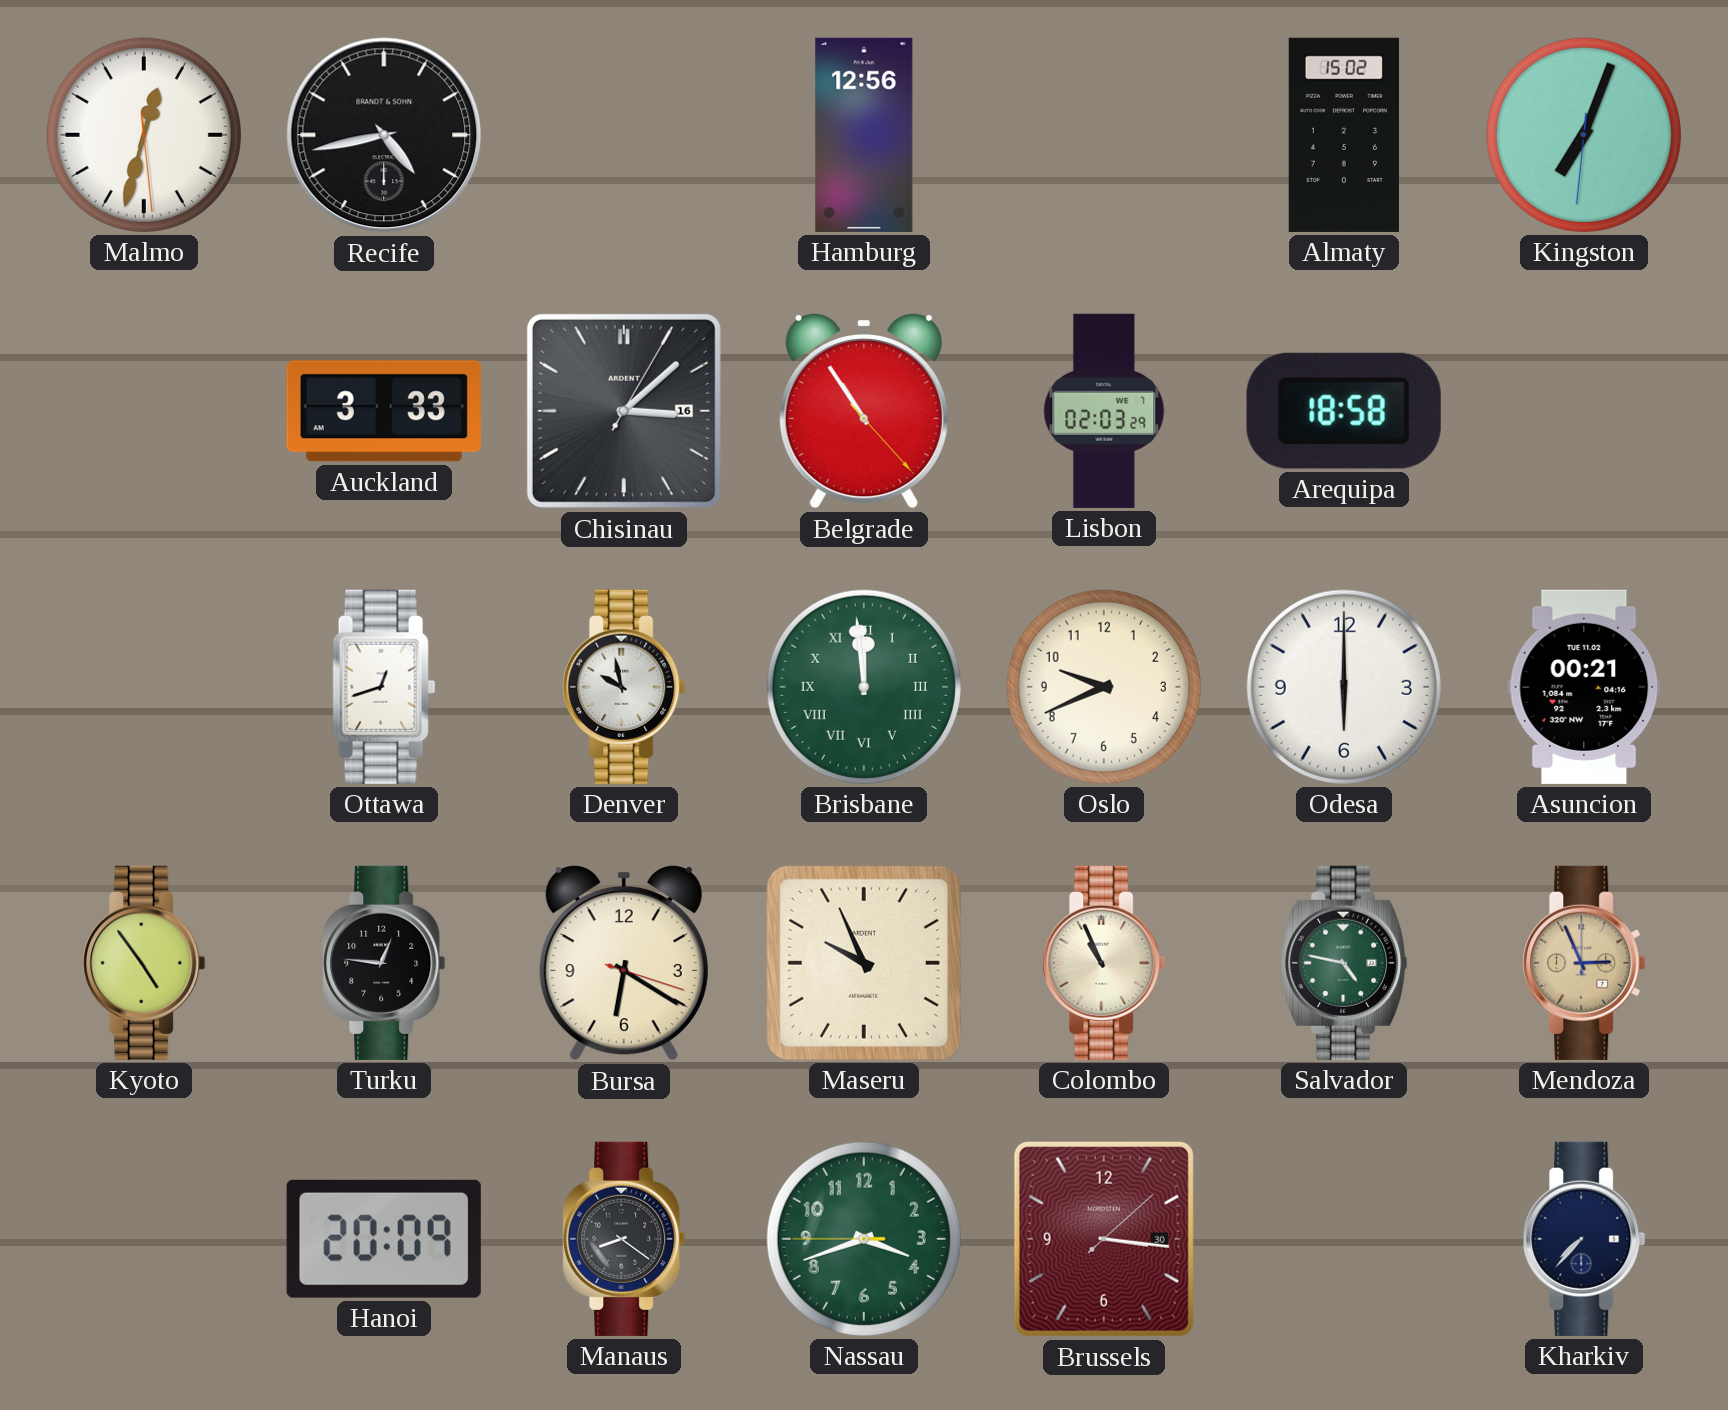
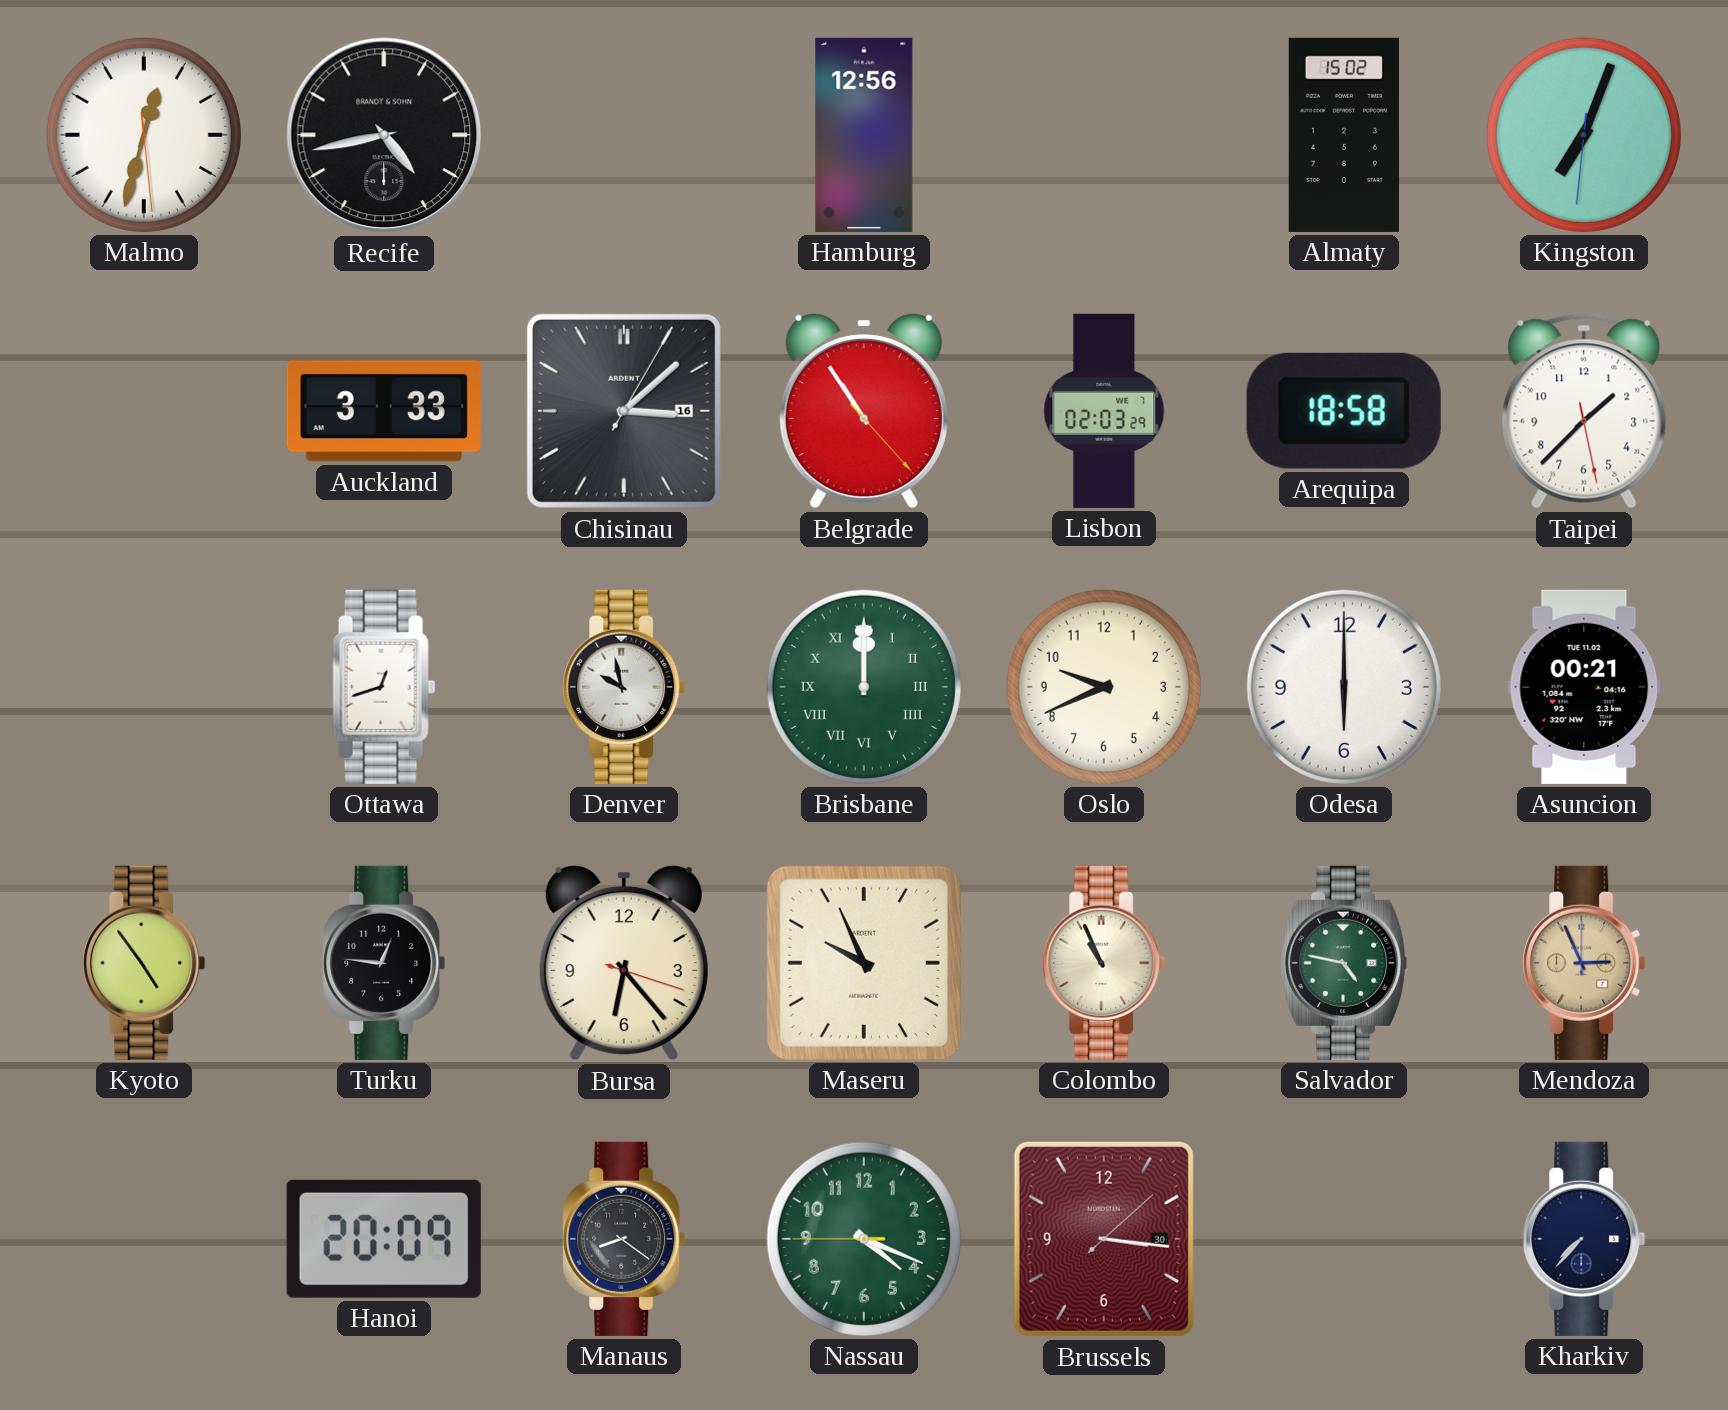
Taipei: none -> 1:37 (1584, 411)
Brisbane: 11:59 -> 12:00 (864, 687)
Bursa: 6:20 -> 6:23 (624, 963)
Nassau: 3:41 -> 4:18 (864, 1239)
